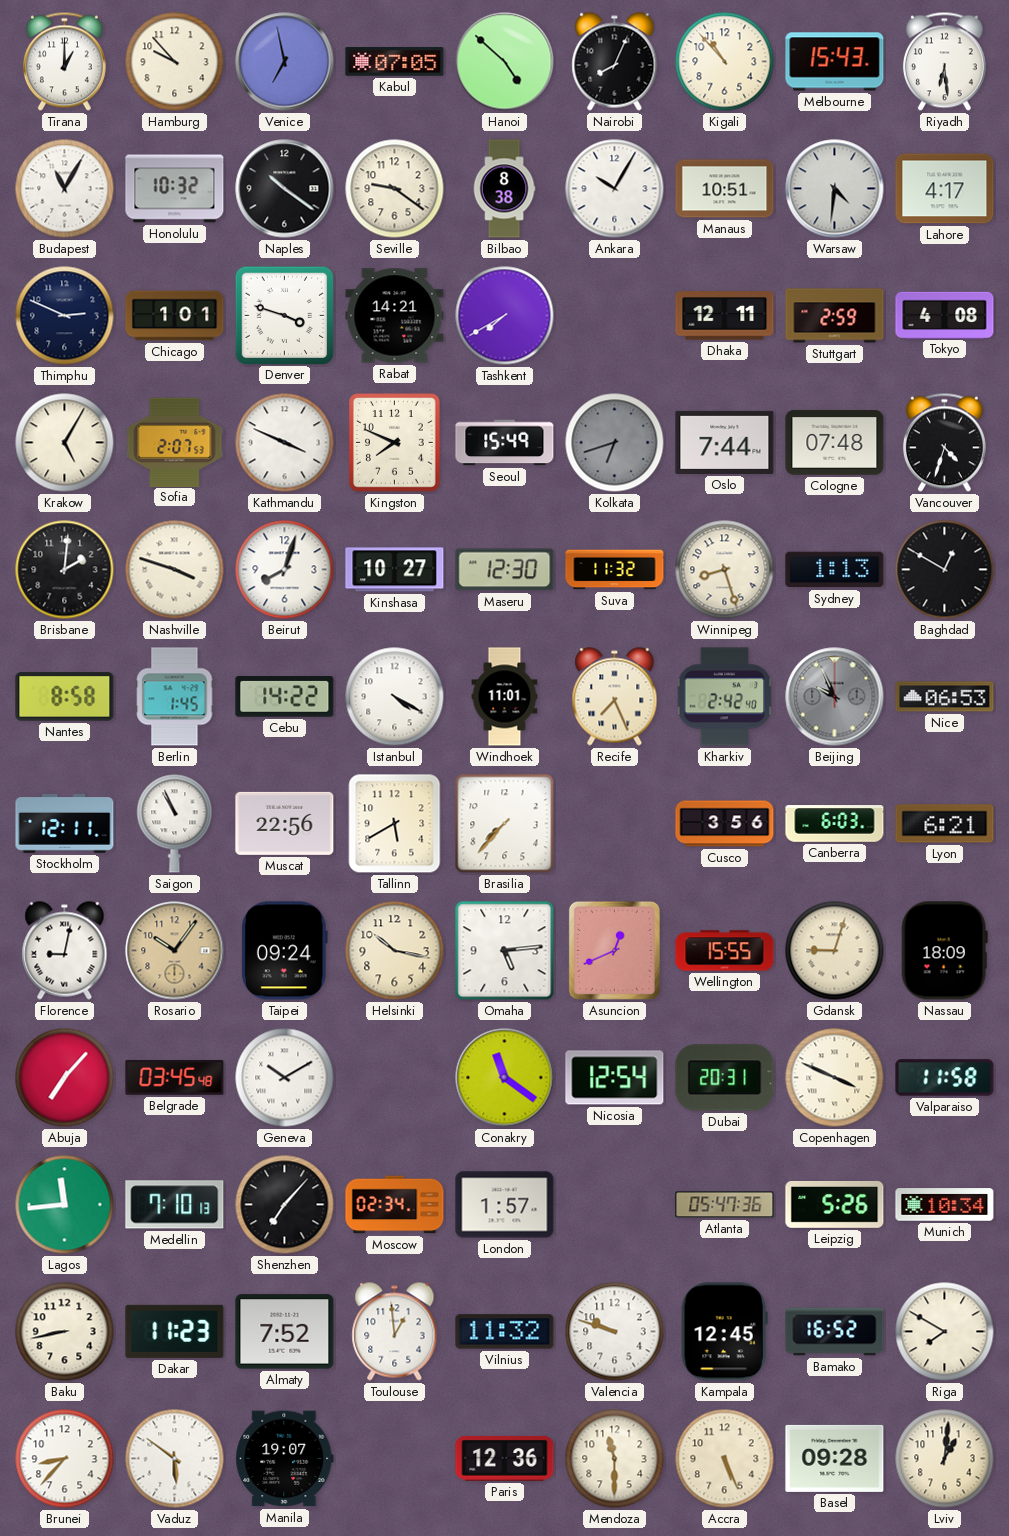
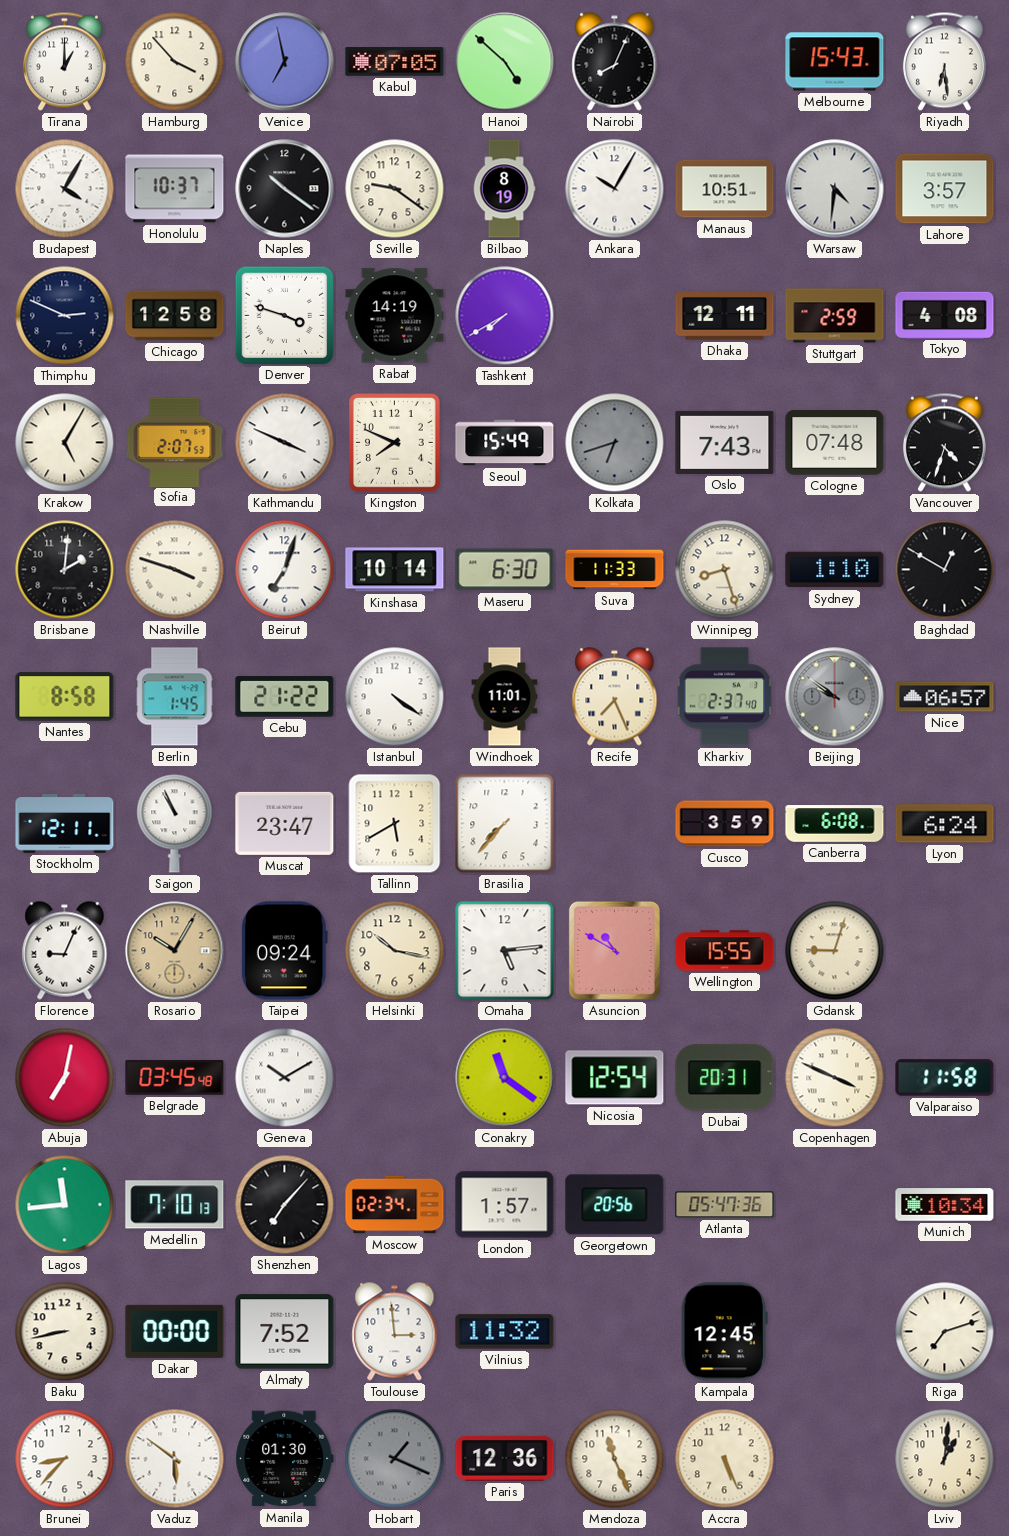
Hamburg: 9:53 -> 3:53 (175, 62)
Kigali: 10:53 -> none (725, 62)
Budapest: 11:05 -> 4:05 (65, 189)
Honolulu: 10:32 -> 10:37 (175, 189)
Bilbao: 8:38 -> 8:19 (504, 189)
Lahore: 4:17 -> 3:57 (945, 189)
Chicago: 1:01 -> 12:58 (175, 316)
Rabat: 14:21 -> 14:19 (395, 316)
Oslo: 7:44 -> 7:43 (725, 442)
Beirut: 8:03 -> 7:03 (285, 570)
Kinshasa: 10:27 -> 10:14 (395, 570)
Maseru: 12:30 -> 6:30 (505, 570)
Suva: 11:32 -> 11:33 (615, 570)
Sydney: 1:13 -> 1:10 (835, 570)
Cebu: 14:22 -> 21:22 (285, 697)
Istanbul: 4:20 -> 4:21 (395, 697)
Kharkiv: 2:42 -> 2:37 (725, 697)
Beijing: 9:56 -> 9:51 (835, 697)
Nice: 06:53 -> 06:57 (945, 697)
Muscat: 22:56 -> 23:47 (285, 823)
Cusco: 3:56 -> 3:59 (725, 824)
Canberra: 6:03 -> 6:08 (835, 824)
Lyon: 6:21 -> 6:24 (945, 824)
Florence: 9:02 -> 9:04 (65, 951)
Rosario: 10:06 -> 10:05 (175, 951)
Asuncion: 12:41 -> 10:50 (614, 950)
Nassau: 18:09 -> none (944, 951)
Abuja: 7:07 -> 7:02 (65, 1078)
Georgetown: none -> 20:56 (615, 1205)
Leipzig: 5:26 -> none (835, 1204)
Dakar: 11:23 -> 00:00 (175, 1331)
Toulouse: 12:59 -> 2:59 (395, 1332)
Valencia: 9:48 -> none (615, 1332)
Bamako: 16:52 -> none (835, 1332)
Riga: 7:50 -> 7:12 (945, 1332)
Manila: 19:07 -> 01:30 (285, 1459)
Hobart: none -> 1:19 (395, 1459)
Mendoza: 11:30 -> 11:26 (615, 1459)
Basel: 09:28 -> none (835, 1458)
